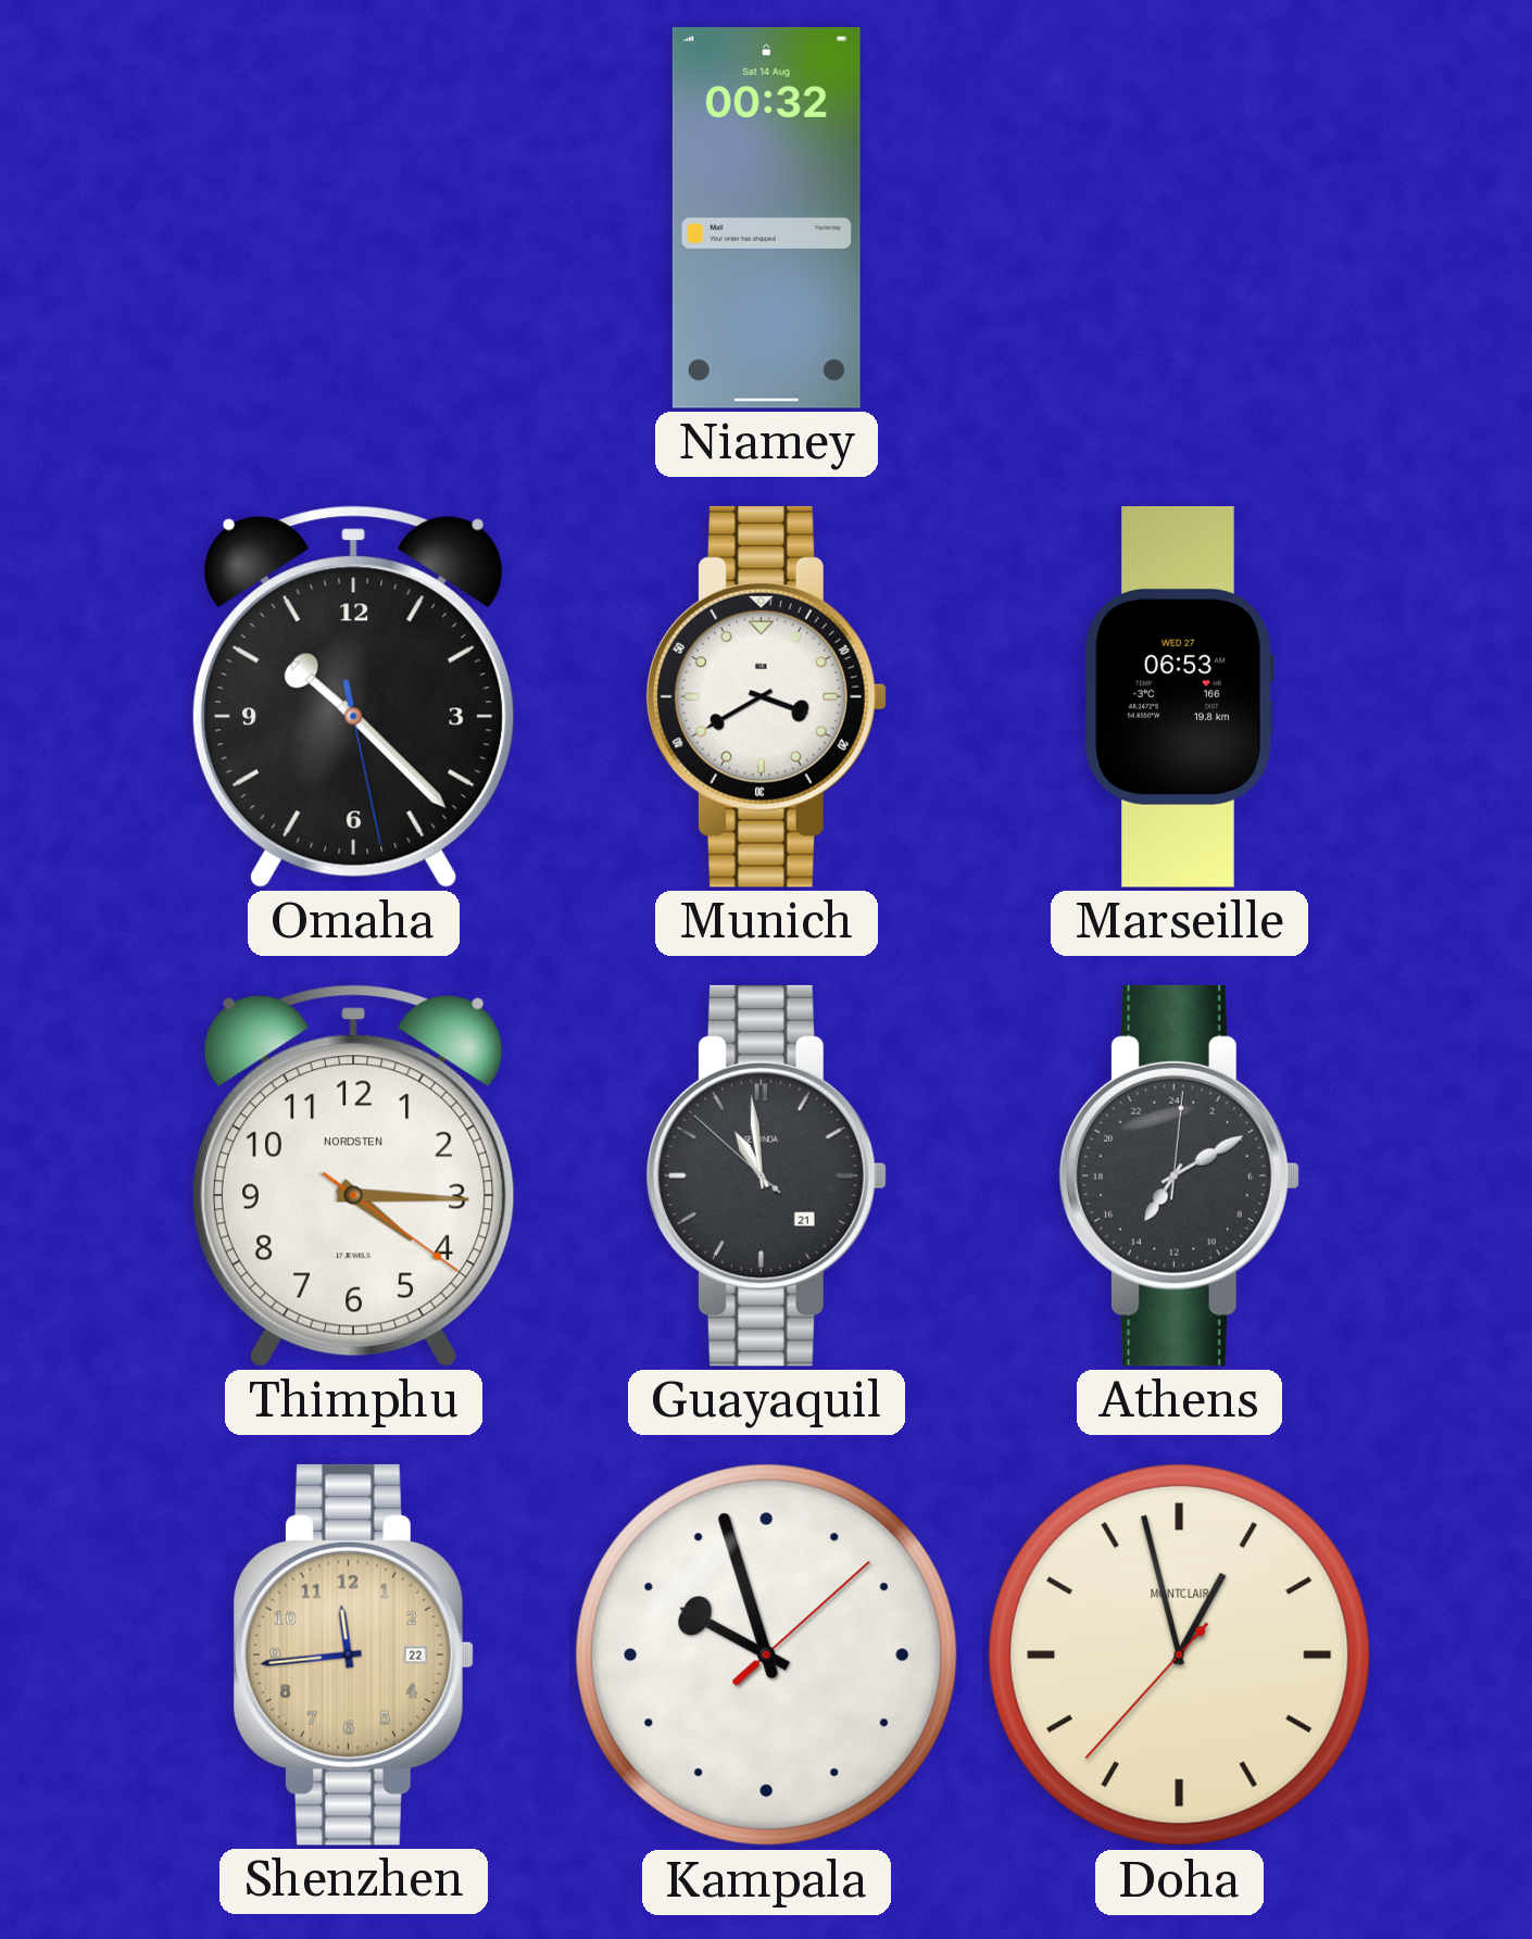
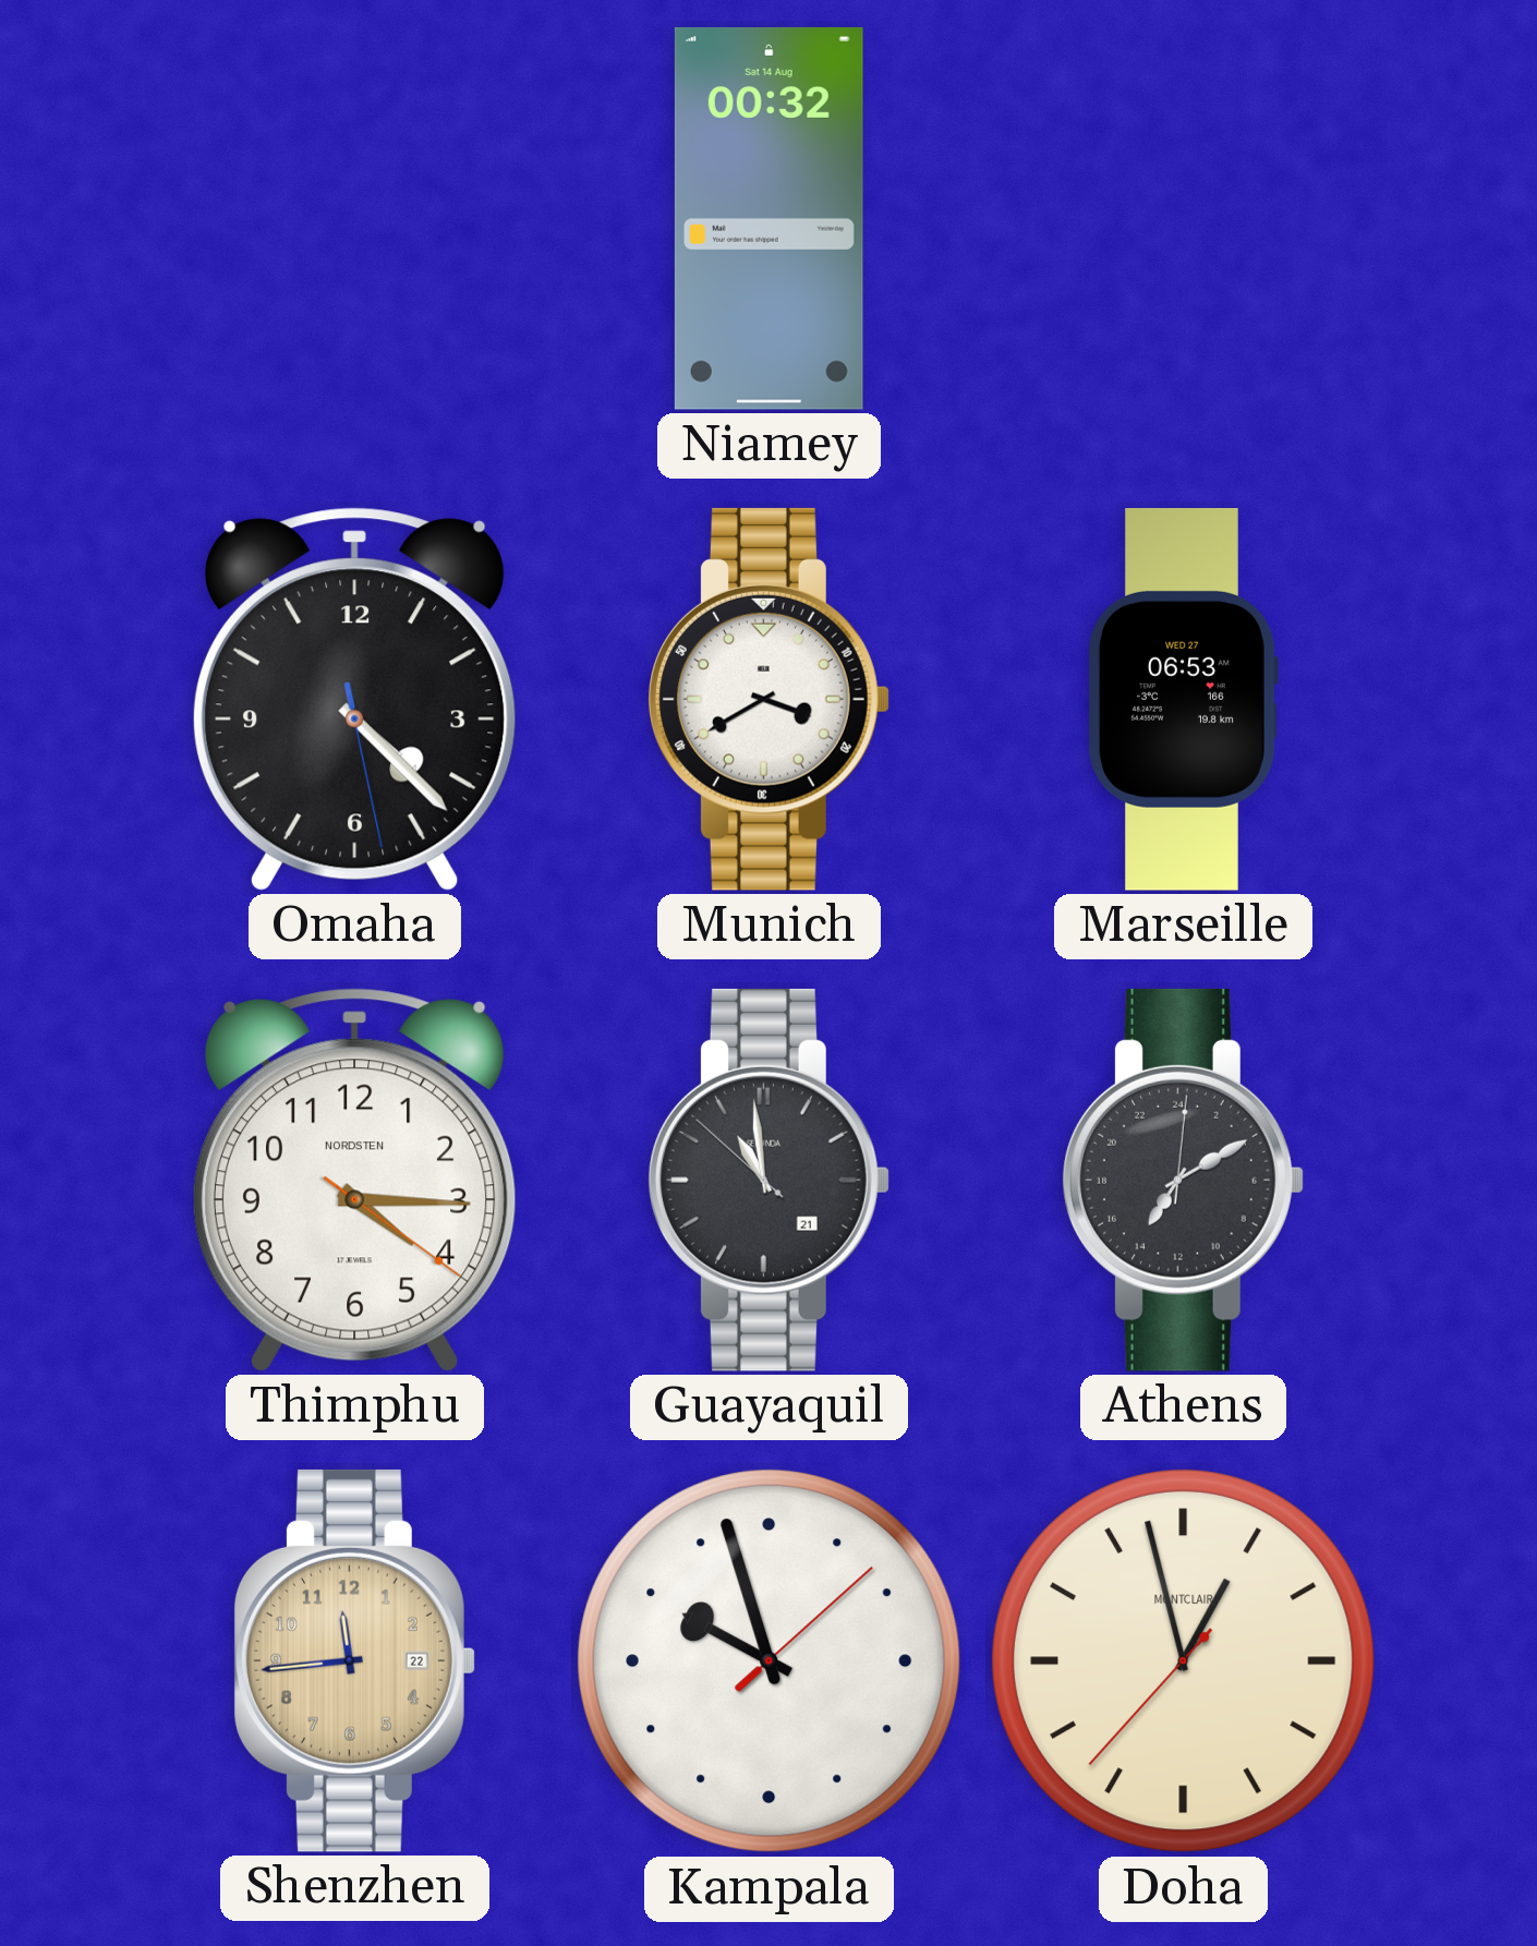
Omaha: 10:22 -> 4:22 (354, 699)
